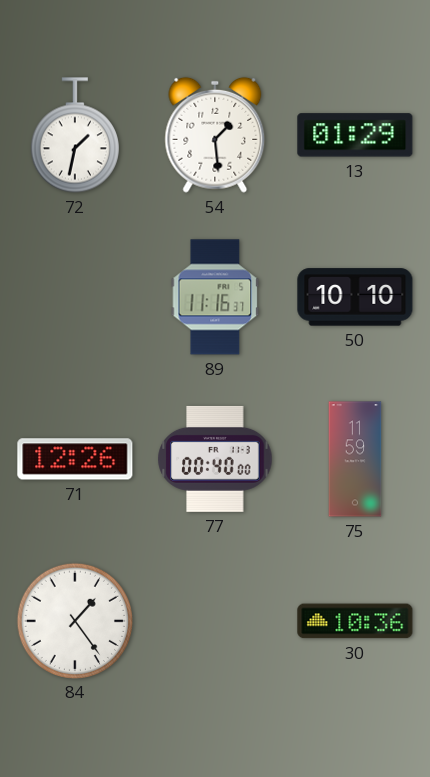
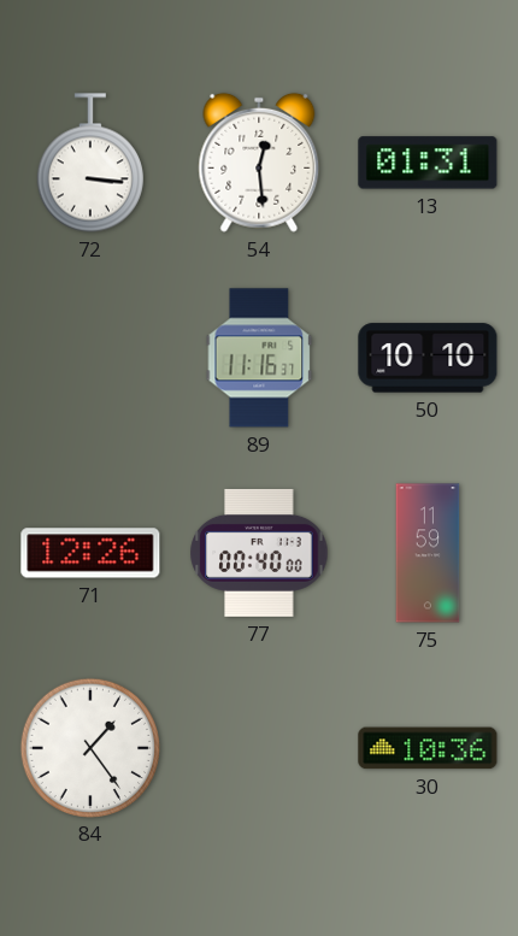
72: 1:32 -> 3:16 (90, 163)
54: 1:29 -> 12:29 (259, 163)
13: 01:29 -> 01:31 (428, 163)
